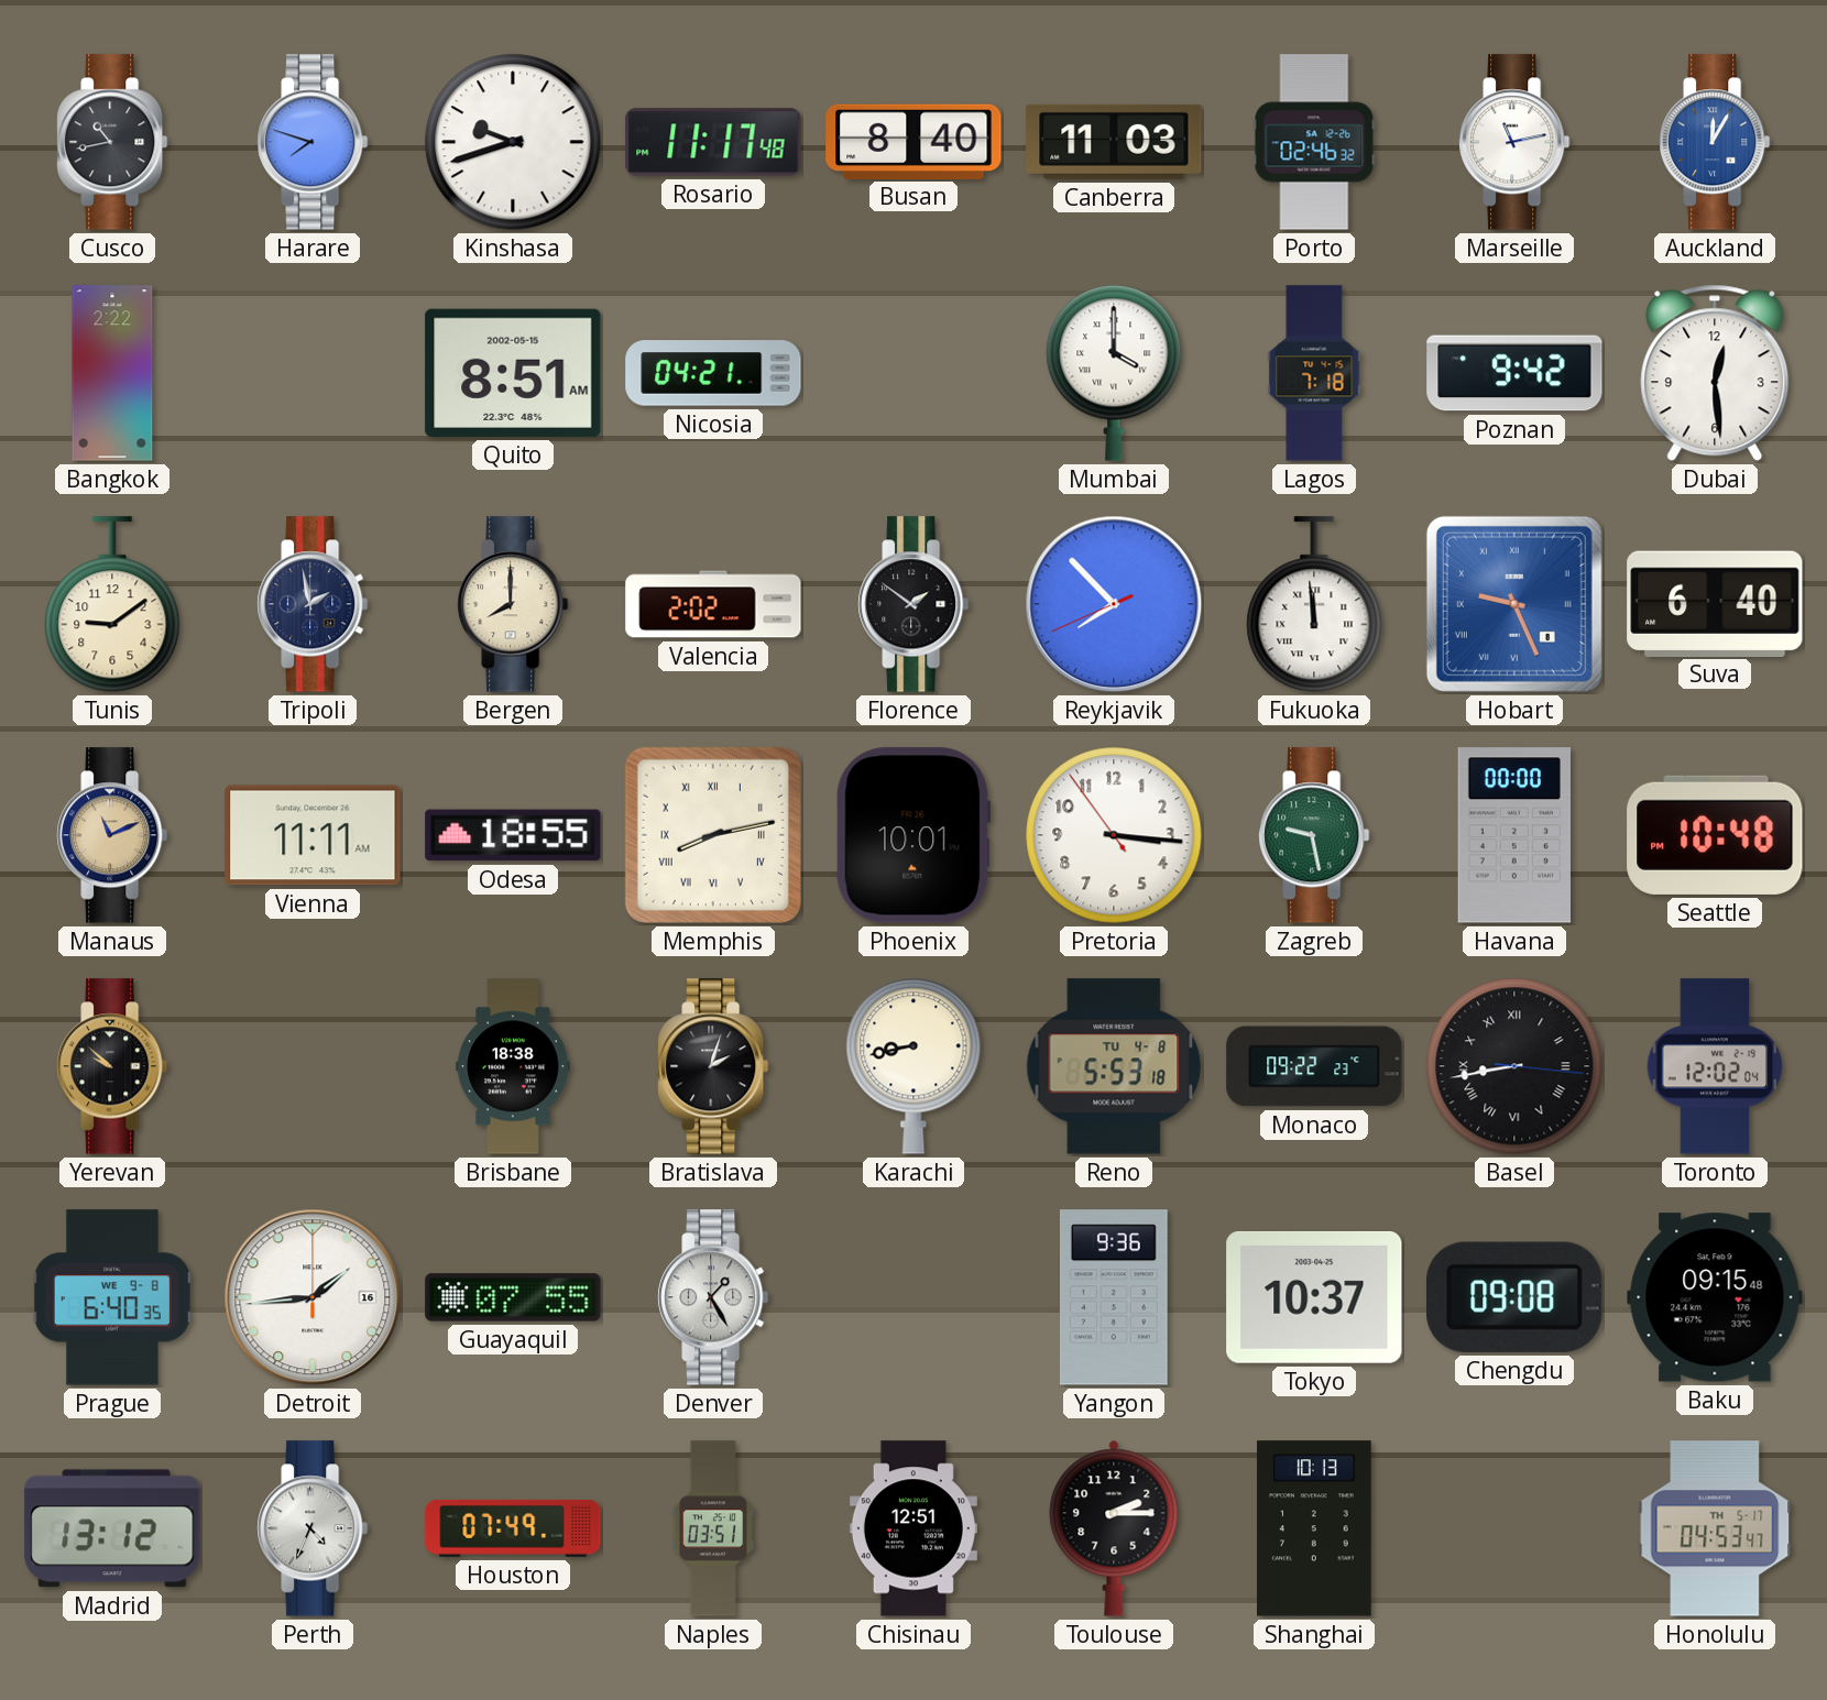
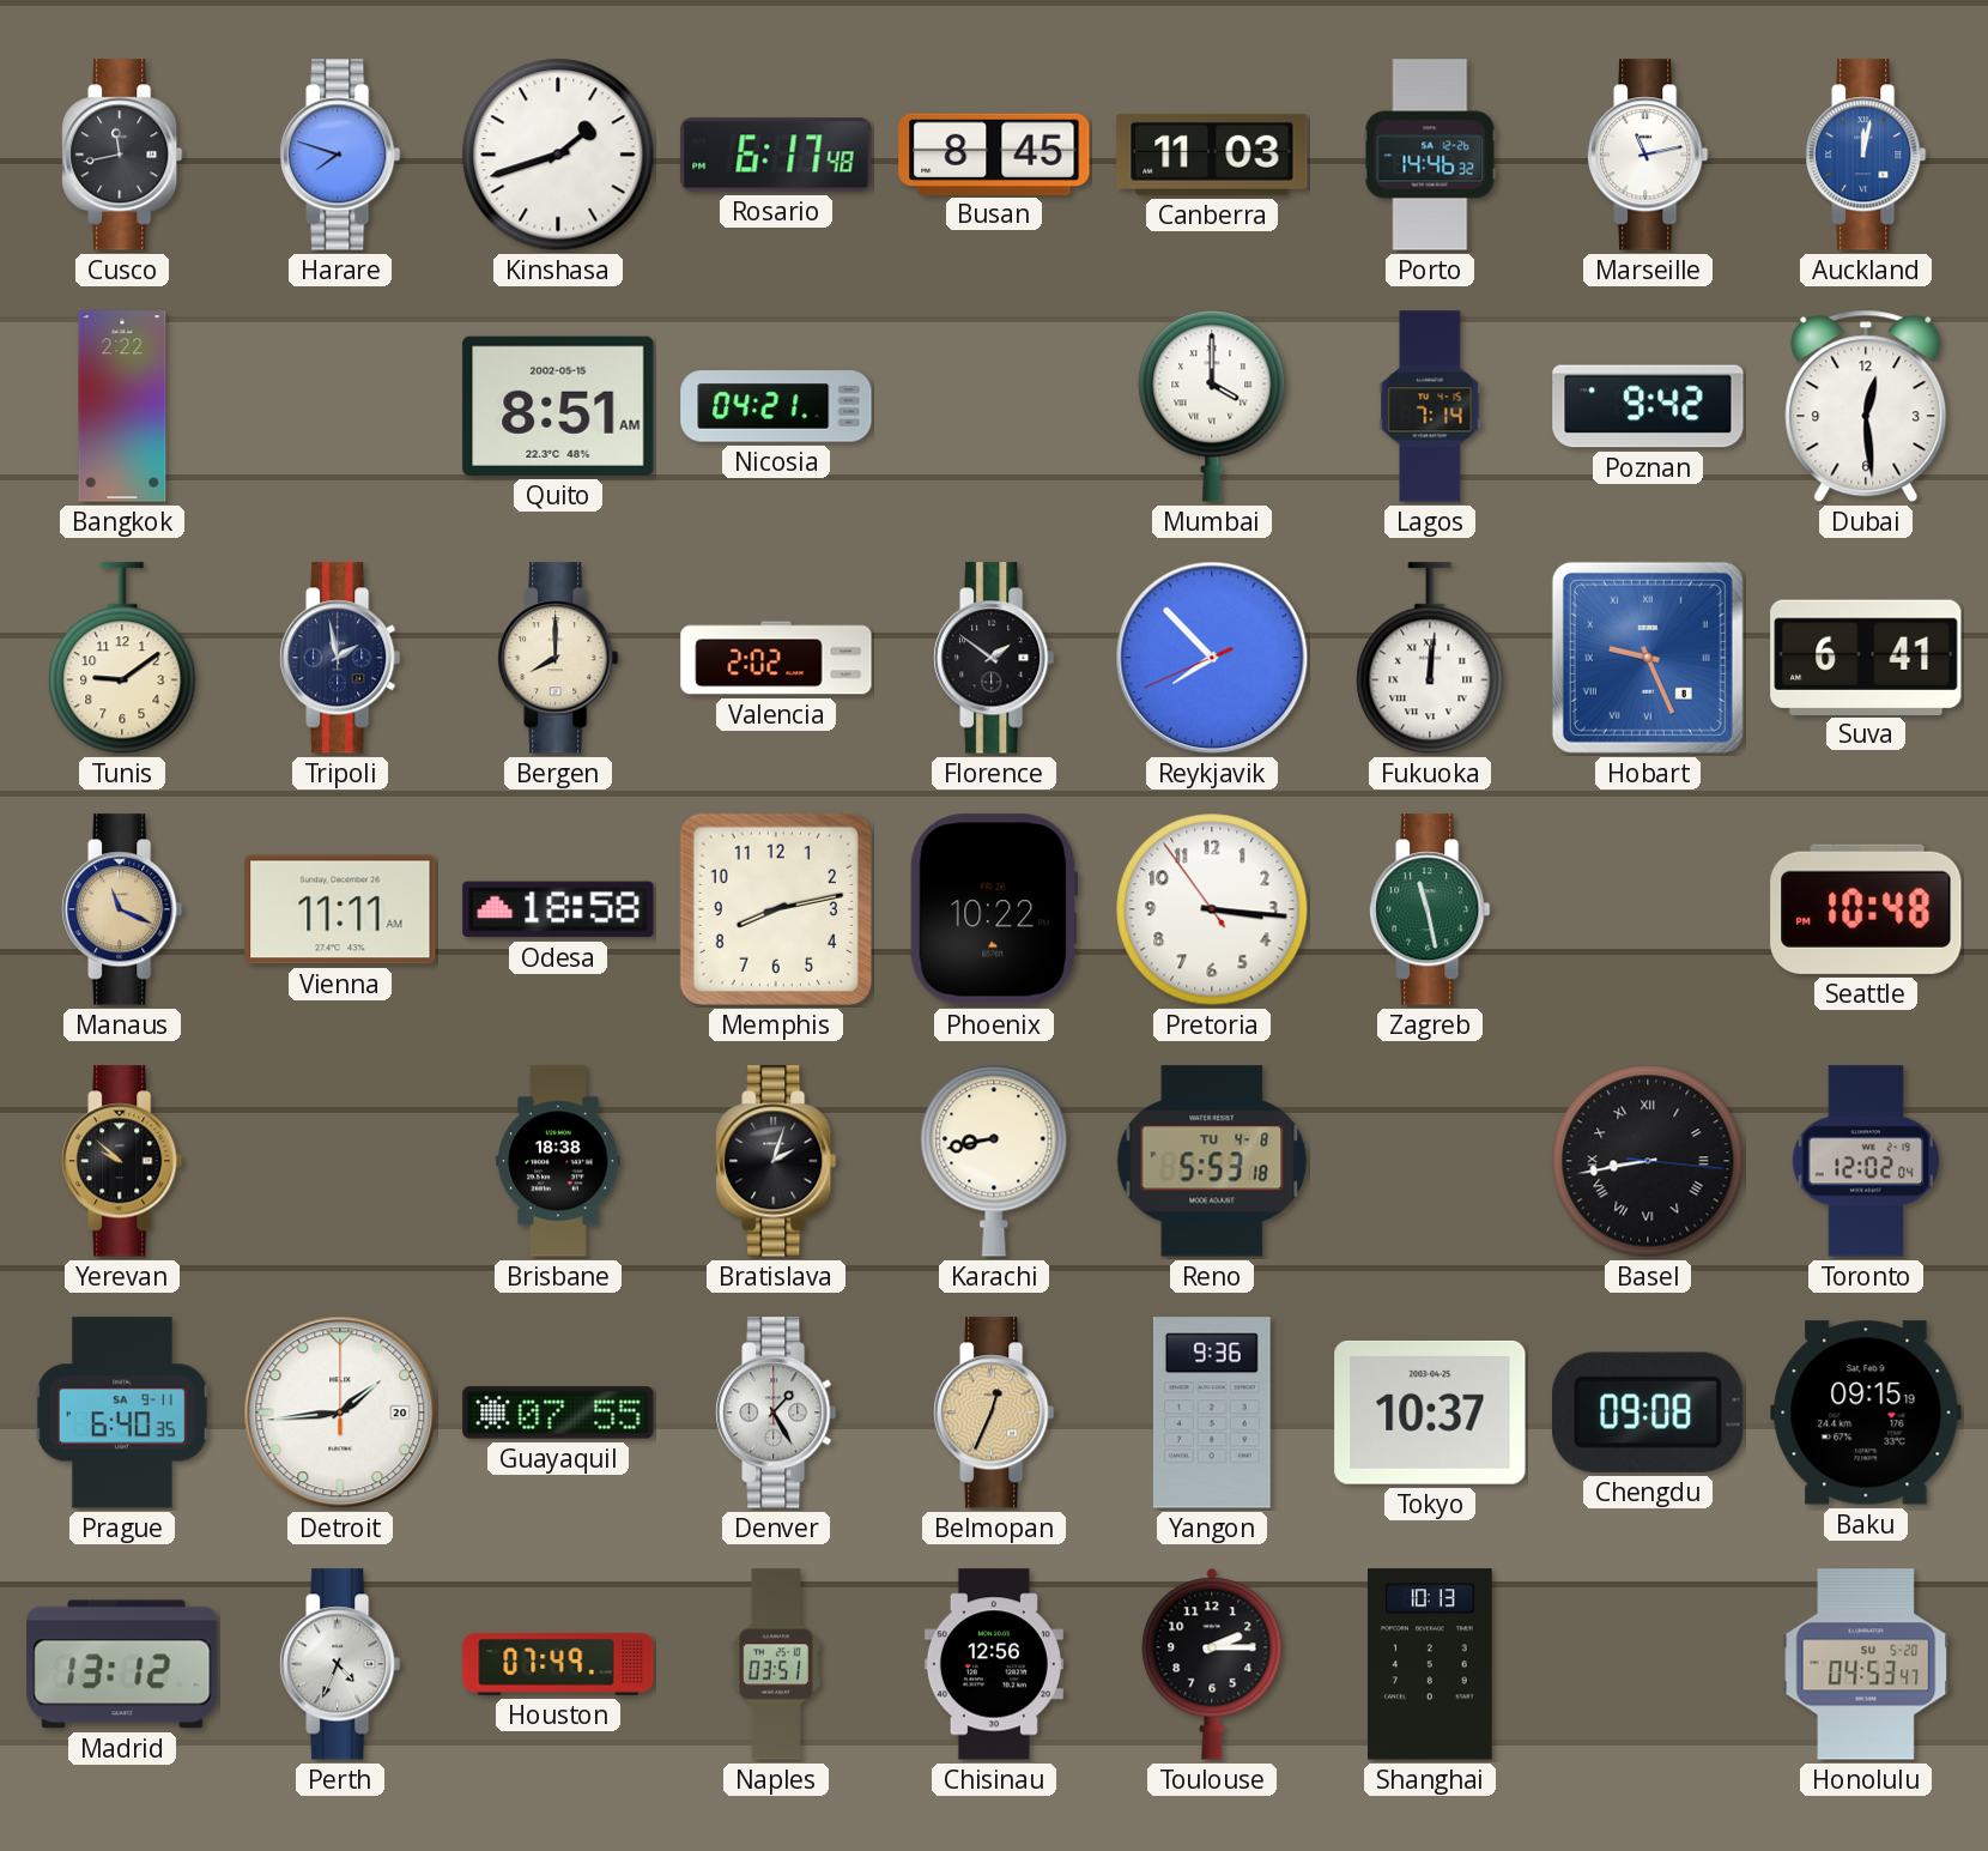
Cusco: 10:43 -> 11:43 (122, 155)
Kinshasa: 9:42 -> 1:42 (558, 155)
Rosario: 11:17 -> 6:17 (776, 155)
Busan: 8:40 -> 8:45 (994, 153)
Porto: 02:46 -> 14:46 (1430, 155)
Auckland: 12:05 -> 12:02 (1866, 155)
Lagos: 7:18 -> 7:14 (1430, 406)
Fukuoka: 11:59 -> 12:01 (1430, 659)
Suva: 6:40 -> 6:41 (1866, 657)
Manaus: 11:11 -> 11:19 (122, 909)
Odesa: 18:55 -> 18:58 (558, 909)
Memphis numerals: Roman -> Arabic (776, 909)
Phoenix: 10:01 -> 10:22 (994, 909)
Zagreb: 9:28 -> 11:28 (1430, 909)
Havana: 00:00 -> none (1513, 835)
Monaco: 09:22 -> none (1314, 1066)
Prague date: WE 9-8 -> SA 9-11 (122, 1413)
Detroit date: 16 -> 20 (340, 1413)
Belmopan: none -> 12:34 (994, 1413)
Baku: 09:15:48 -> 09:15:19 (1866, 1413)
Chisinau: 12:51 -> 12:56 (994, 1664)
Honolulu date: TH 5-17 -> SU 5-20 (1866, 1664)
